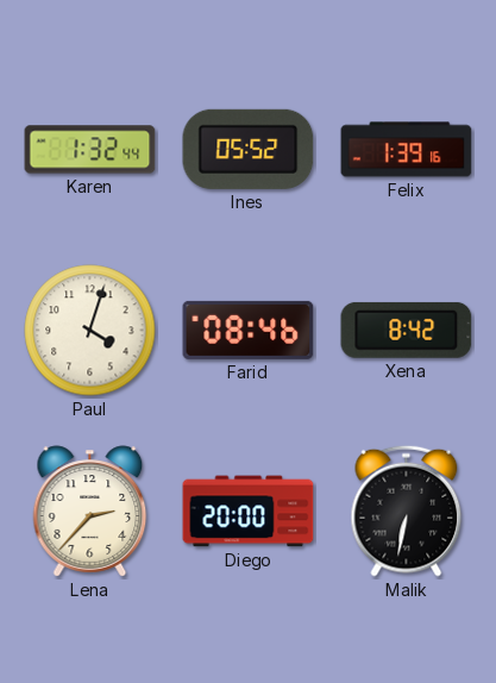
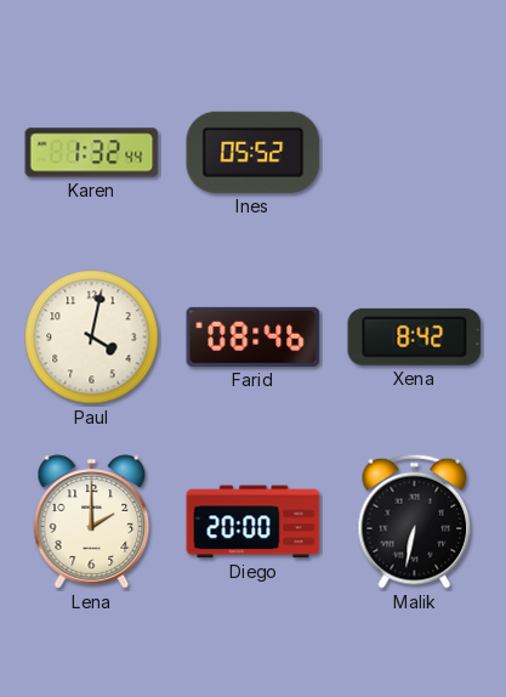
Felix: 1:39 -> none (407, 150)
Paul: 4:03 -> 4:02 (92, 338)
Lena: 2:37 -> 2:00 (92, 522)
